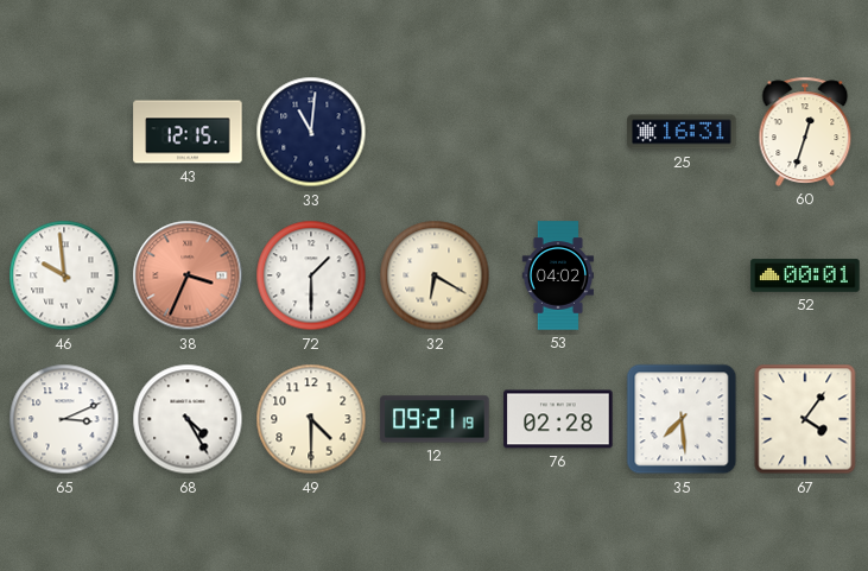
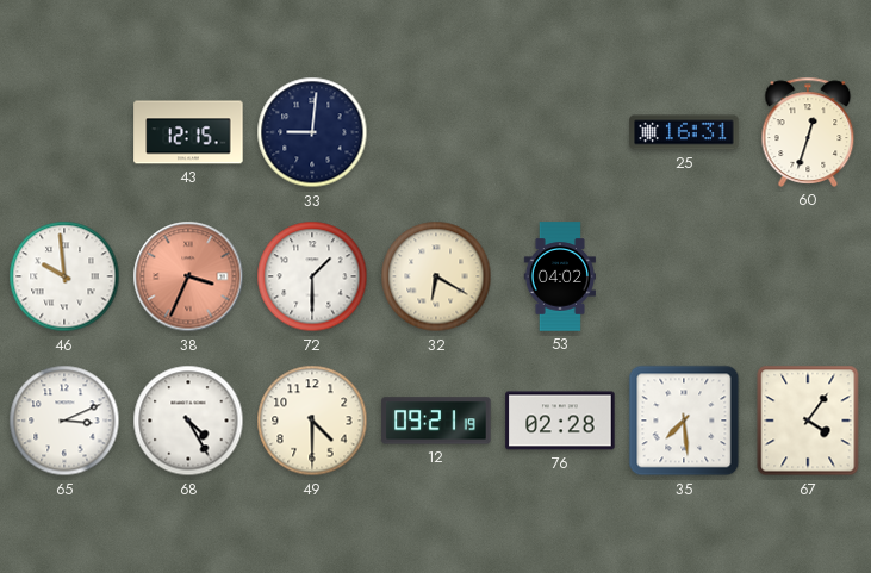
33: 11:01 -> 9:01 (312, 132)
52: 00:01 -> none (805, 275)
